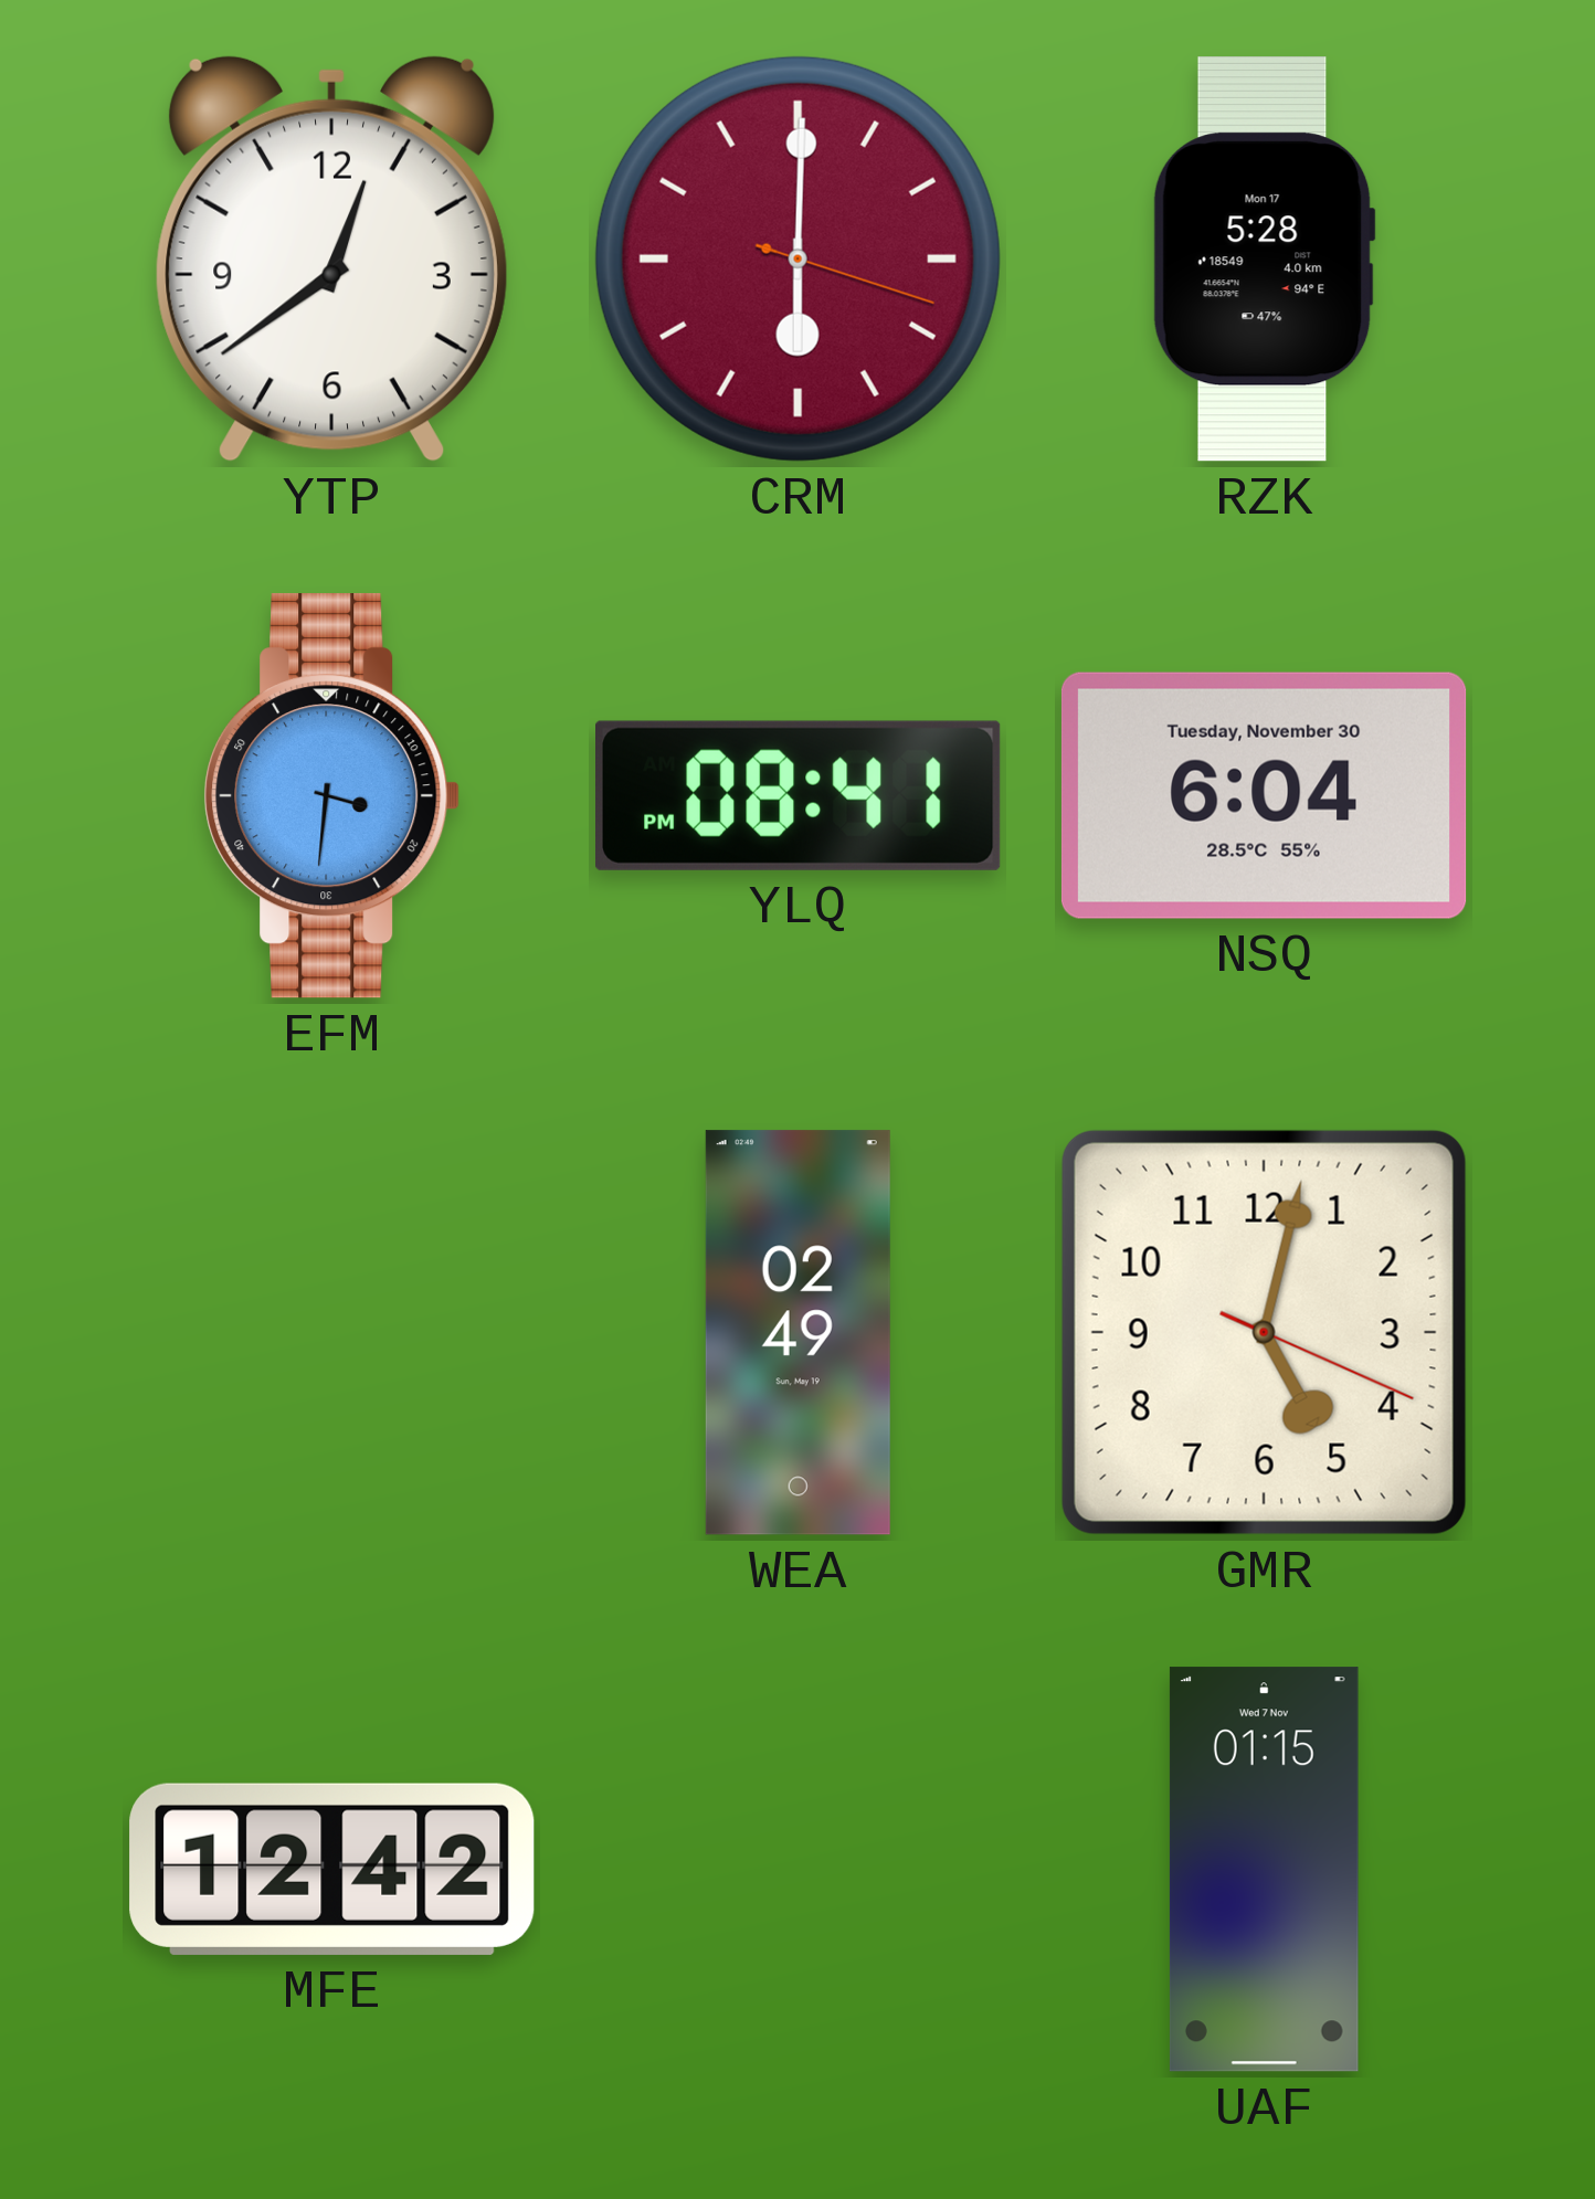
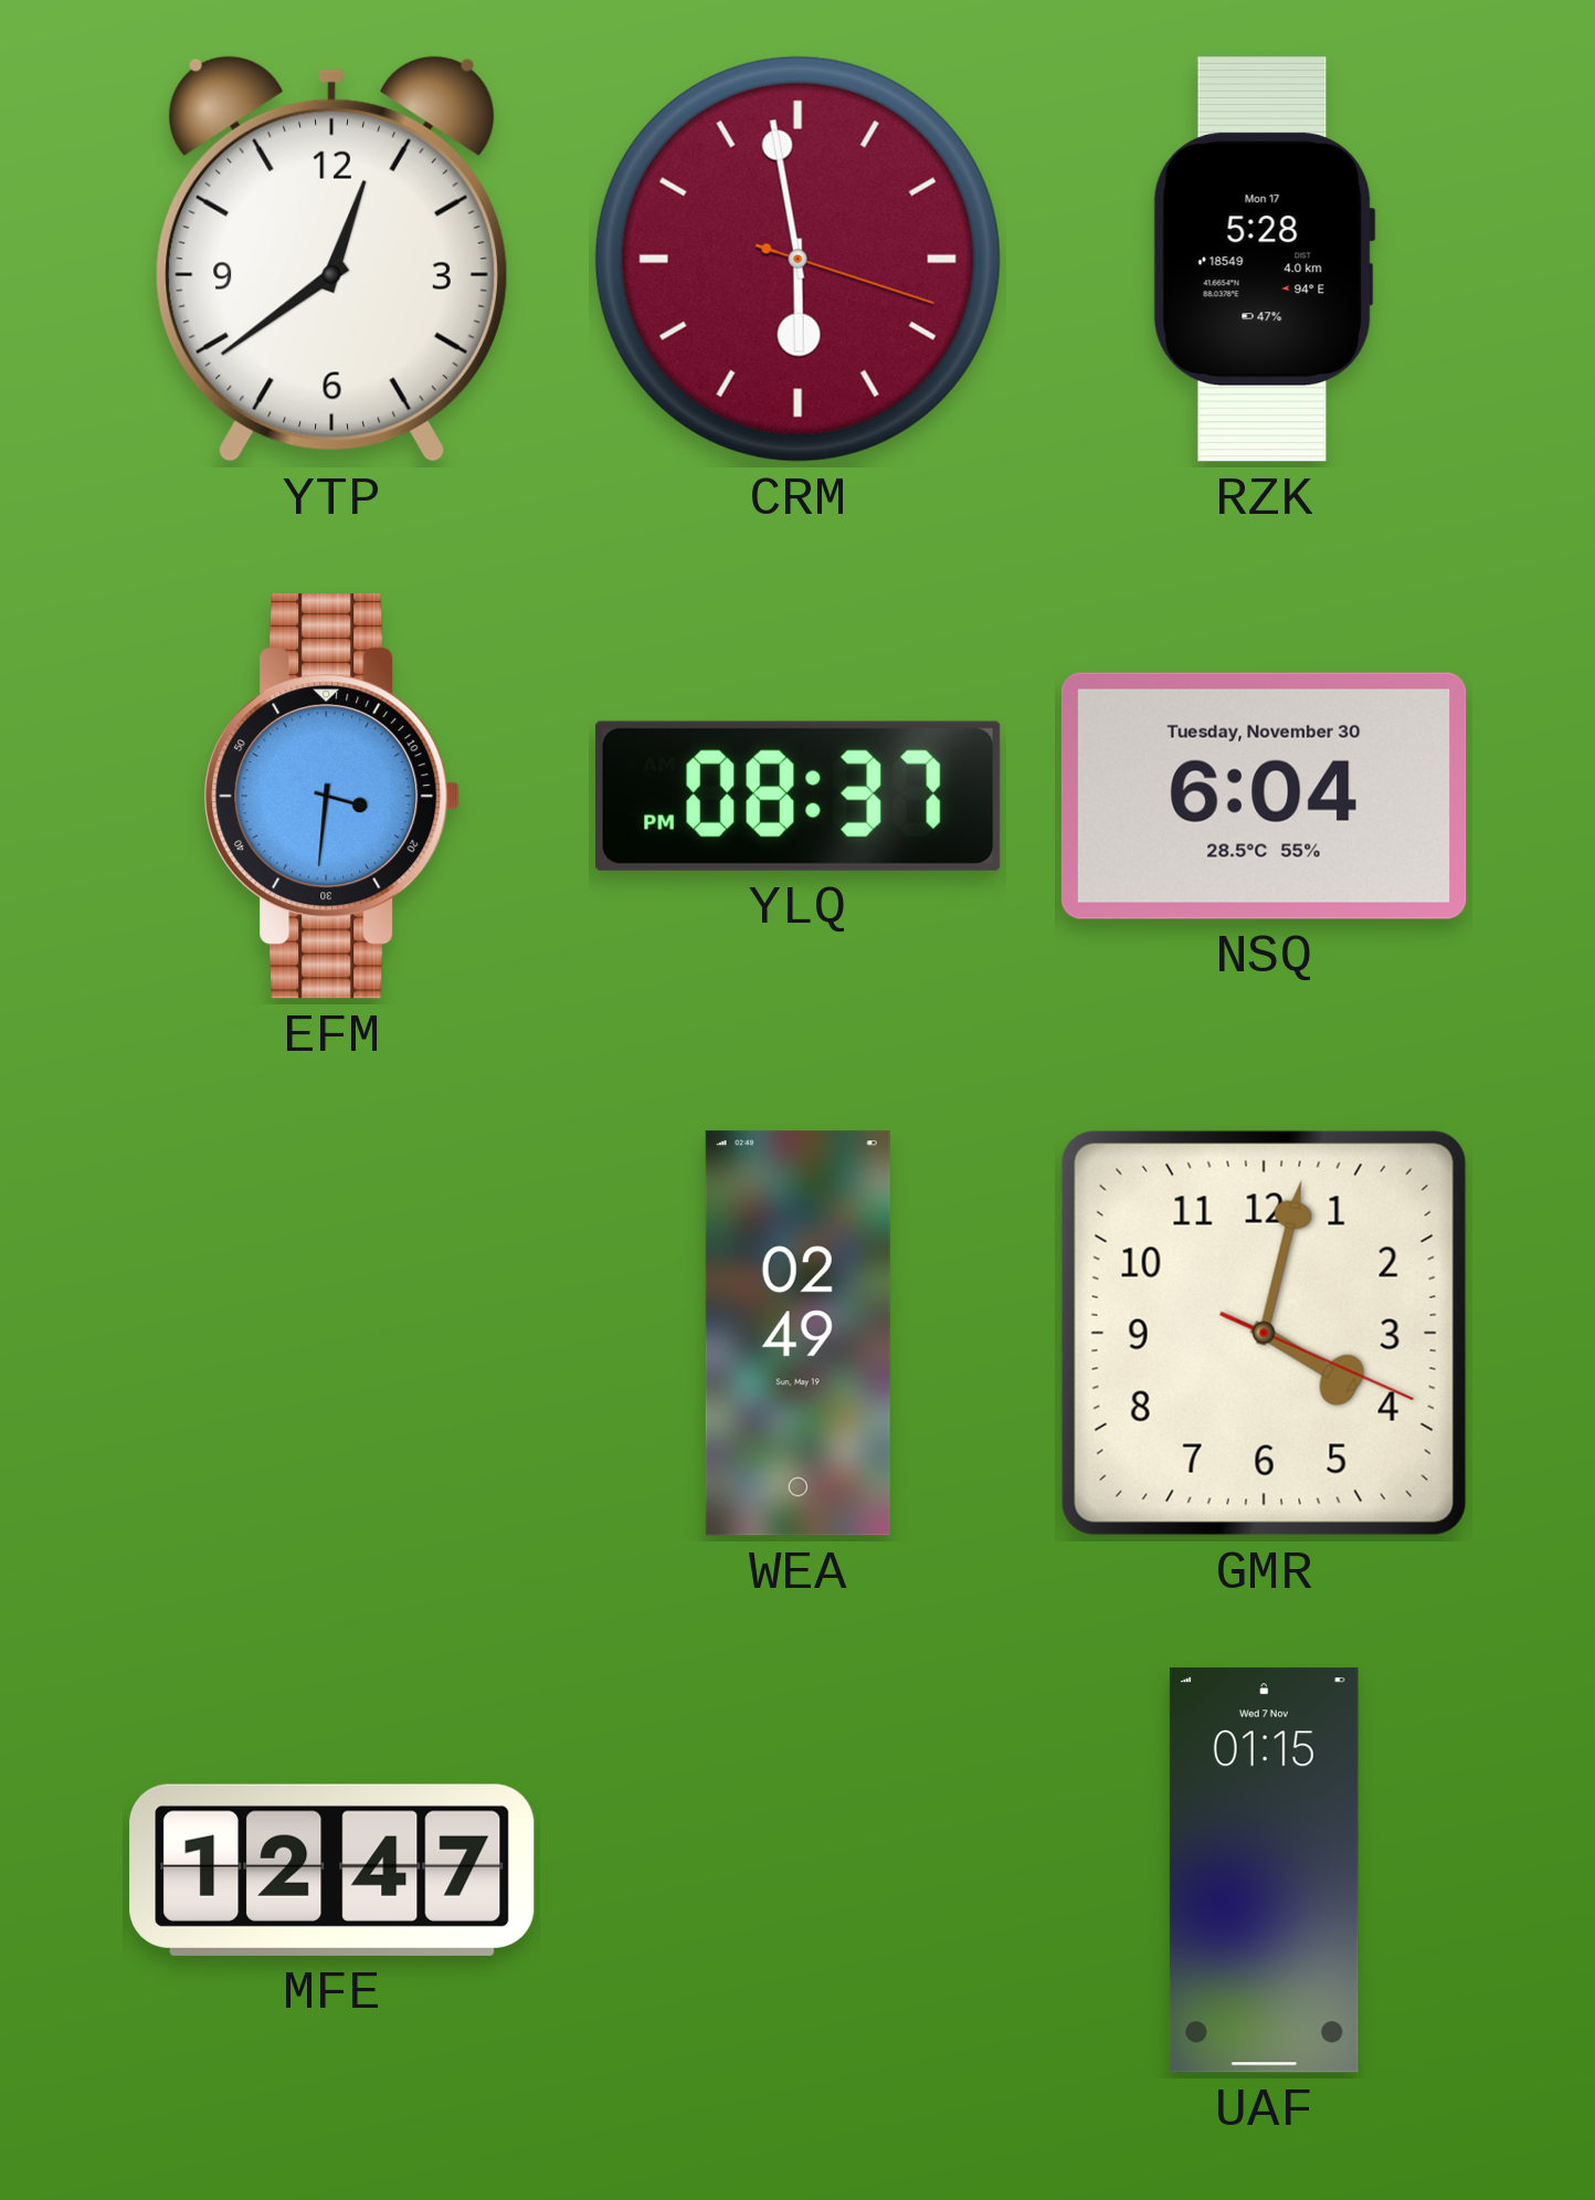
CRM: 6:00 -> 5:58 (797, 259)
YLQ: 08:41 -> 08:37 (799, 796)
GMR: 5:02 -> 4:02 (1264, 1333)
MFE: 12:42 -> 12:47 (332, 1870)
